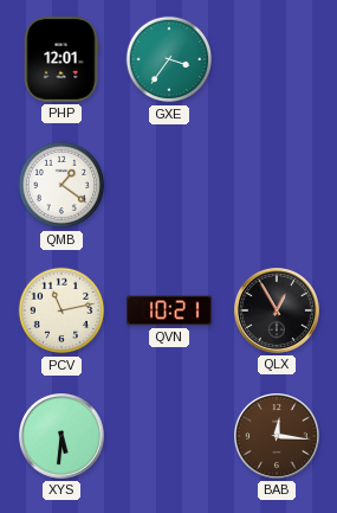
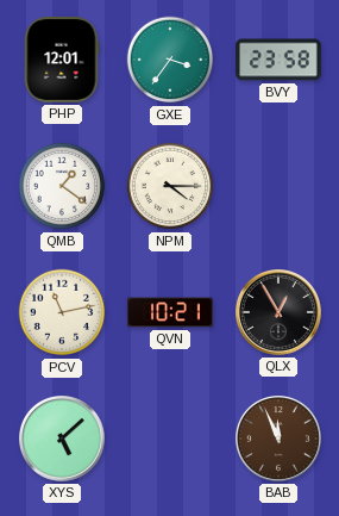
BVY: none -> 23:58 (278, 60)
NPM: none -> 4:15 (170, 186)
XYS: 5:31 -> 5:08 (63, 440)
BAB: 12:16 -> 11:56 (280, 440)
